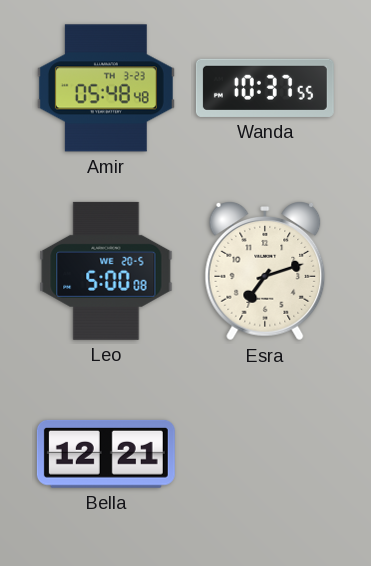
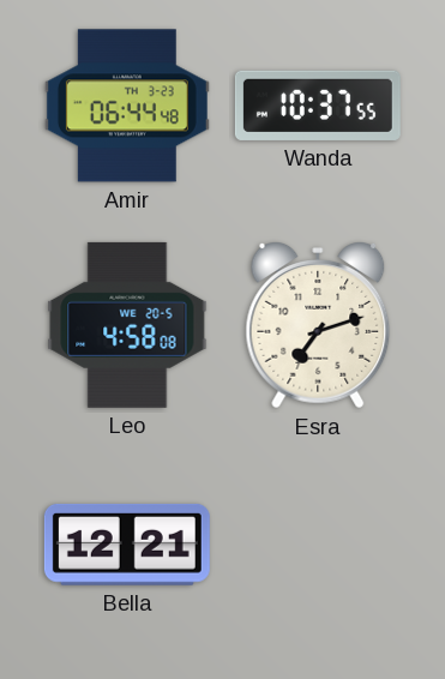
Amir: 05:48 -> 06:44 (127, 106)
Leo: 5:00 -> 4:58 (127, 325)
